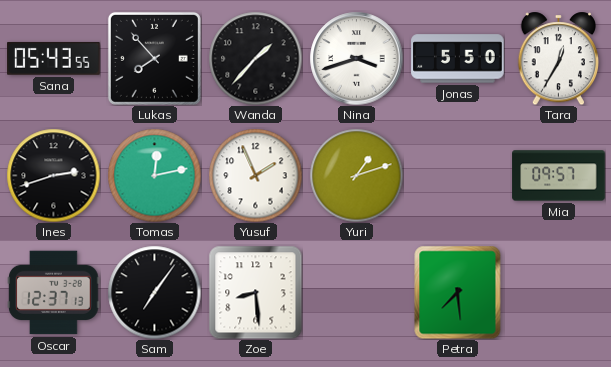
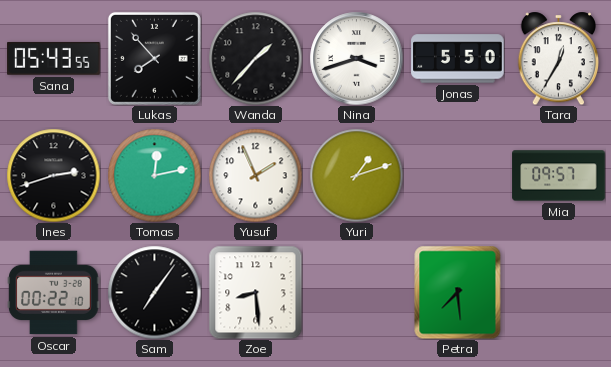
Oscar: 12:37 -> 00:22 (54, 293)
